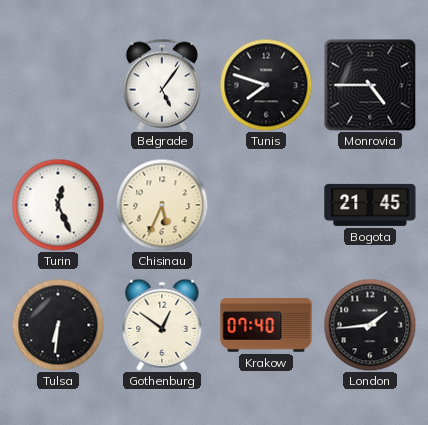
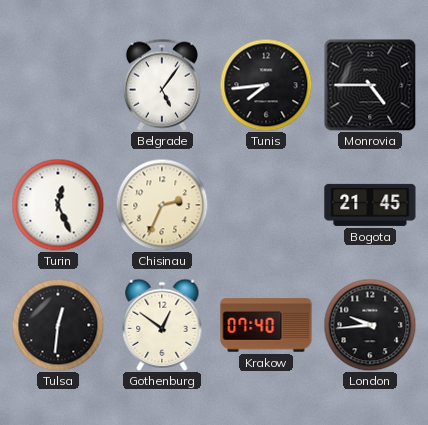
Tunis: 7:48 -> 7:44 (266, 85)
Chisinau: 5:34 -> 2:34 (162, 205)
Tulsa: 6:31 -> 12:31 (58, 325)
London: 1:44 -> 9:44 (370, 325)
